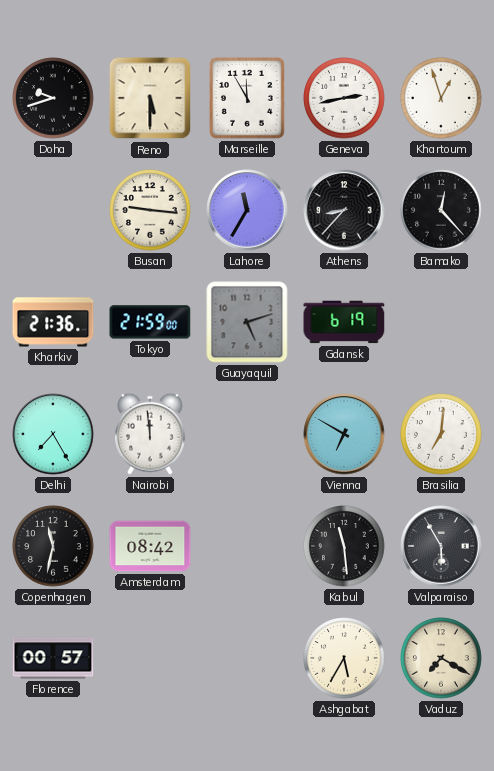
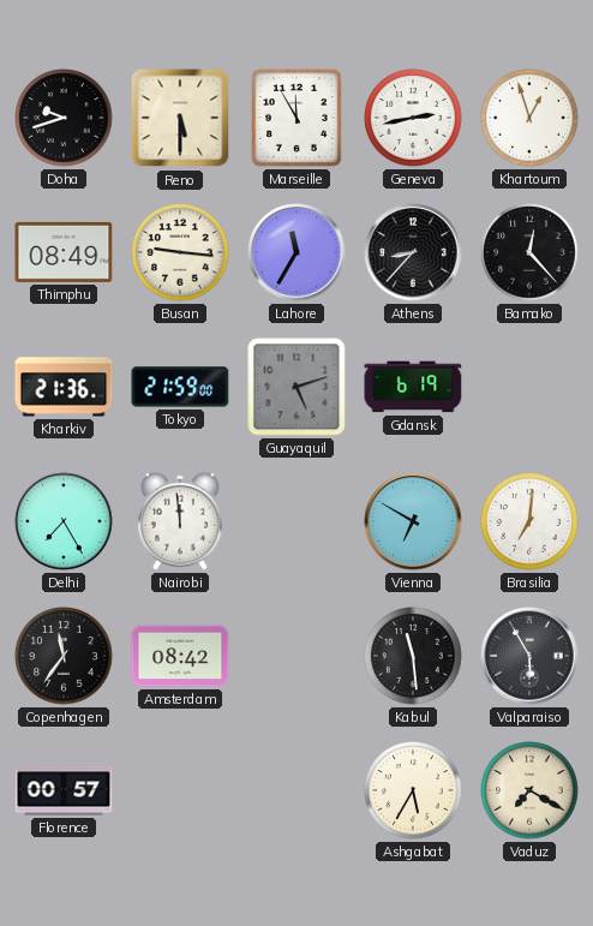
Thimphu: none -> 08:49 (64, 252)
Copenhagen: 11:32 -> 11:36 (64, 656)
